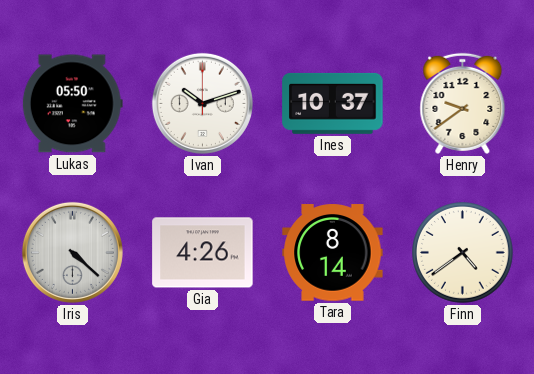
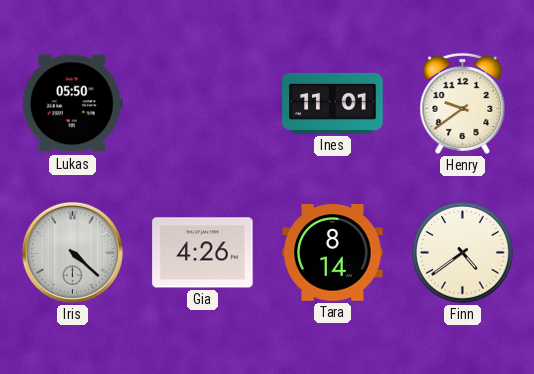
Ivan: 10:12 -> none (202, 103)
Ines: 10:37 -> 11:01 (333, 103)
